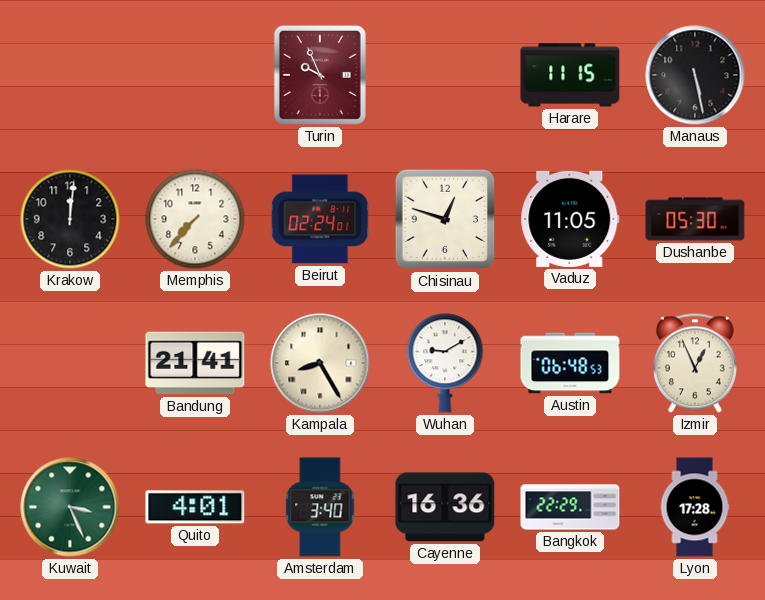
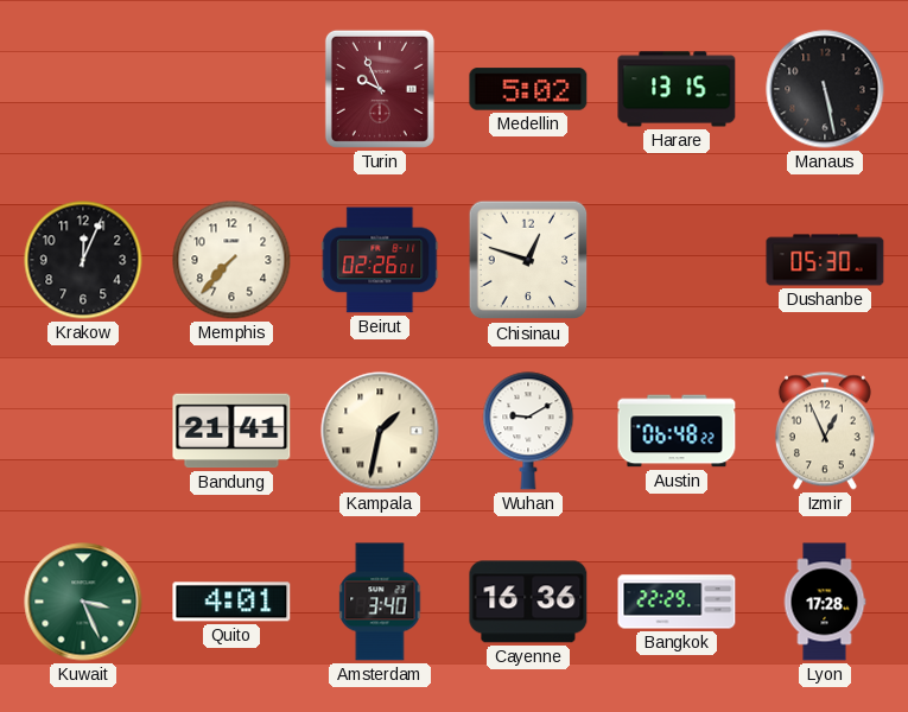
Medellin: none -> 5:02 (528, 89)
Harare: 11:15 -> 13:15 (677, 89)
Krakow: 12:01 -> 12:04 (83, 260)
Beirut: 02:24 -> 02:26 (380, 260)
Vaduz: 11:05 -> none (570, 219)
Kampala: 8:25 -> 1:32 (380, 431)
Austin: 06:48:53 -> 06:48:22 (677, 431)
